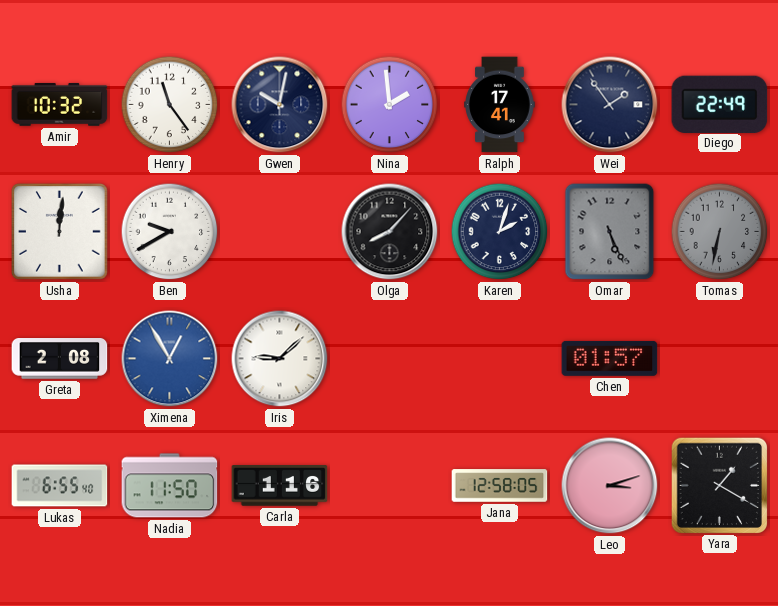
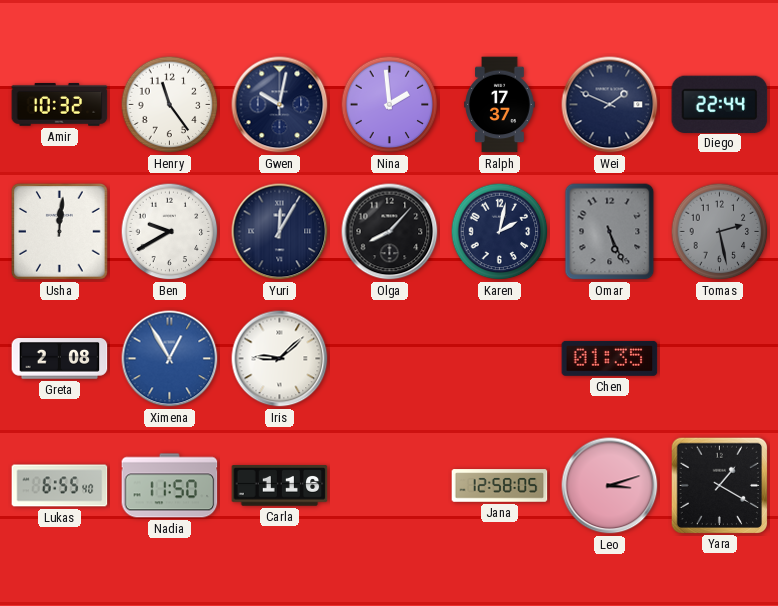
Ralph: 17:41 -> 17:37 (500, 105)
Wei: 1:54 -> 1:49 (610, 105)
Diego: 22:49 -> 22:44 (720, 104)
Yuri: none -> 12:05 (280, 232)
Karen: 2:03 -> 2:02 (500, 232)
Tomas: 6:32 -> 2:28 (720, 232)
Chen: 01:57 -> 01:35 (610, 358)
